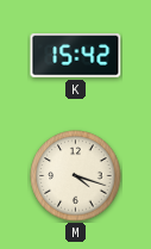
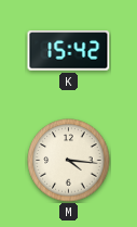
M: 4:18 -> 4:16 (69, 161)
